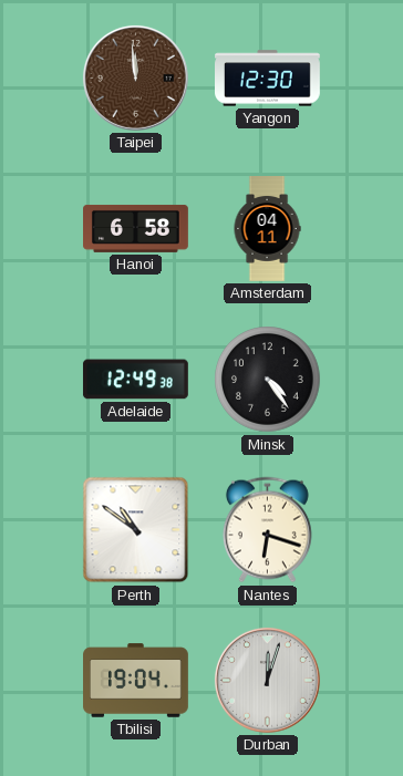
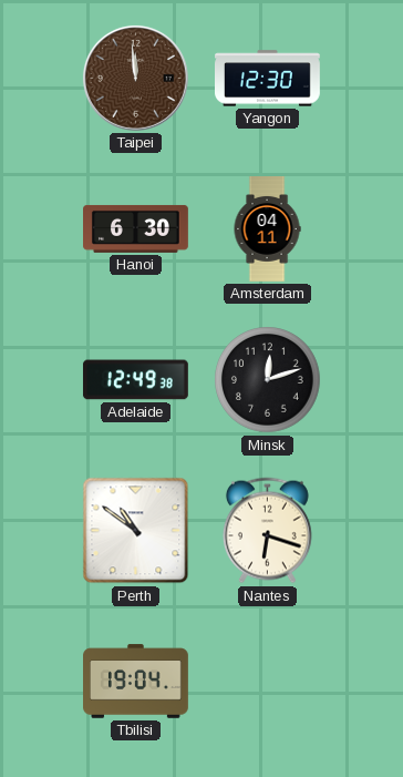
Hanoi: 6:58 -> 6:30 (136, 228)
Minsk: 4:24 -> 12:12 (268, 380)
Durban: 12:03 -> none (267, 680)
